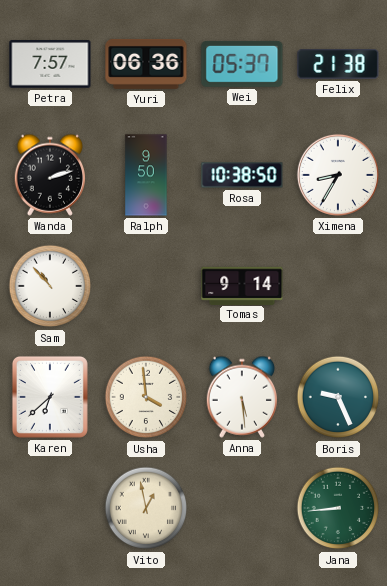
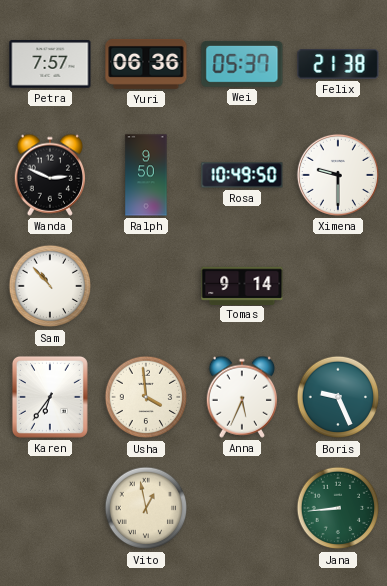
Wanda: 2:12 -> 2:49 (50, 175)
Rosa: 10:38 -> 10:49 (242, 175)
Ximena: 8:35 -> 9:30 (338, 175)
Karen: 6:38 -> 6:36 (50, 397)
Anna: 5:29 -> 5:34 (242, 397)
